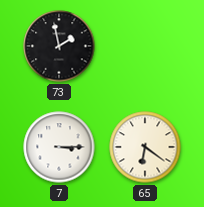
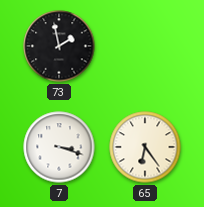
7: 3:15 -> 3:18 (59, 147)
65: 6:21 -> 6:24 (145, 147)
